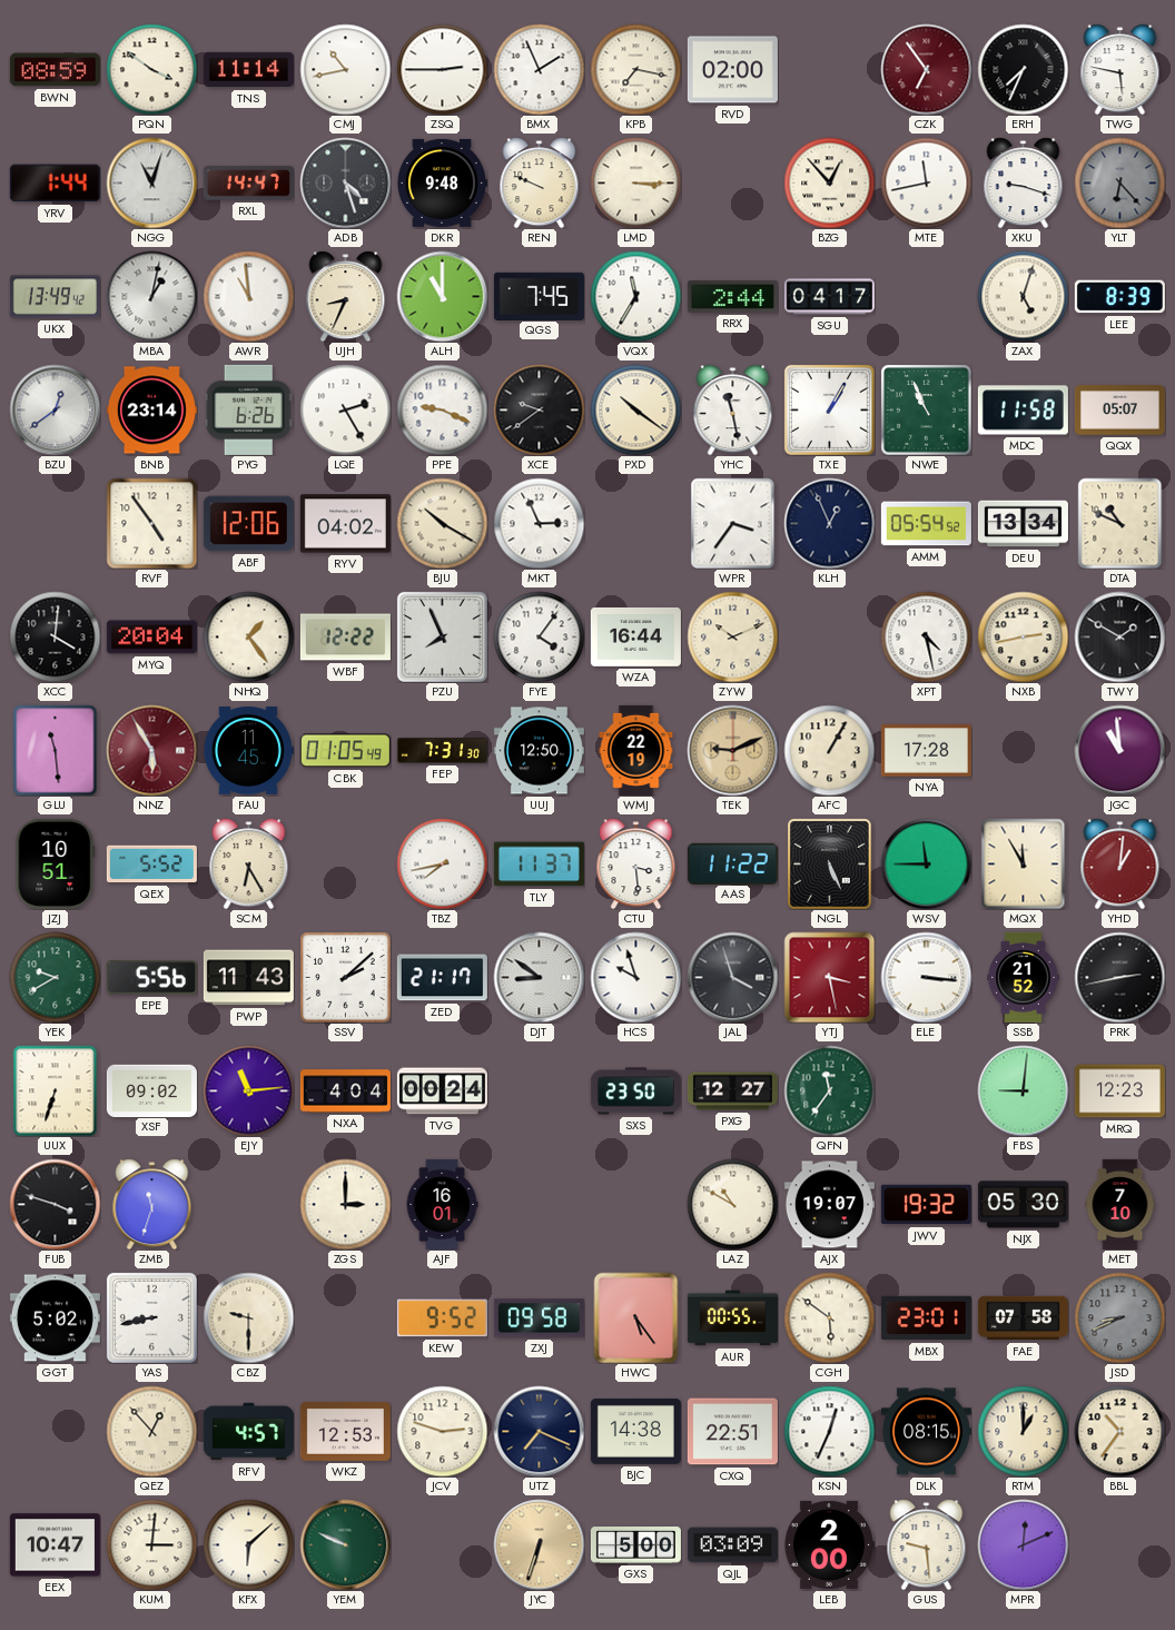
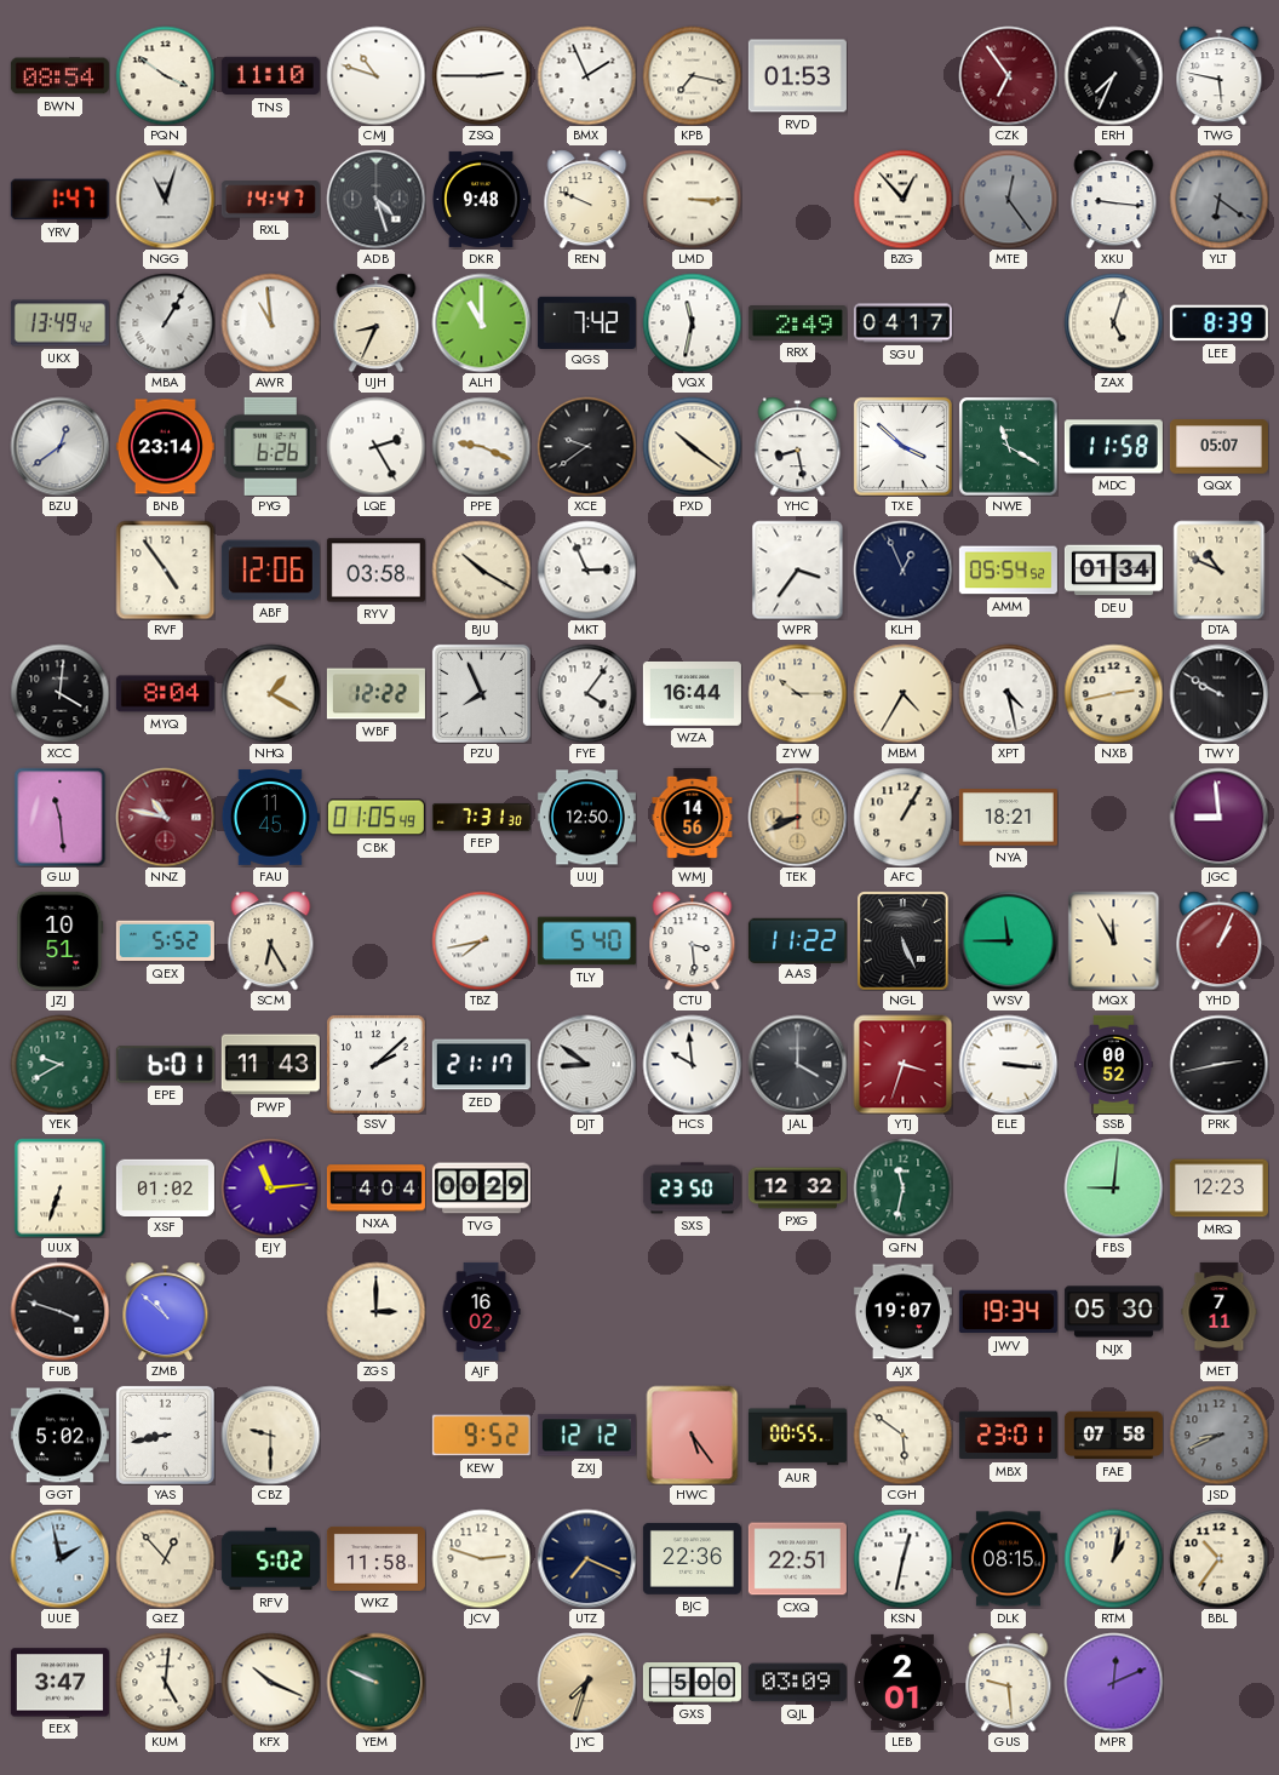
BWN: 08:59 -> 08:54 (59, 76)
TNS: 11:14 -> 11:10 (270, 76)
CMJ: 10:43 -> 10:48 (375, 75)
RVD: 02:00 -> 01:53 (797, 76)
YRV: 1:44 -> 1:47 (59, 200)
MTE: 11:43 -> 12:24 (1008, 199)
MTE dial: white -> grey (1008, 199)
XKU: 9:18 -> 9:16 (1114, 199)
YLT: 6:23 -> 6:21 (1218, 199)
MBA: 1:02 -> 1:05 (165, 322)
QGS: 7:45 -> 7:42 (586, 322)
VQX: 11:35 -> 11:32 (692, 322)
RRX: 2:44 -> 2:49 (797, 323)
YHC: 11:28 -> 8:28 (798, 446)
TXE: 1:05 -> 3:52 (902, 446)
NWE: 10:56 -> 11:20 (1008, 446)
RYV: 04:02 -> 03:58 (375, 571)
DEU: 13:34 -> 01:34 (1113, 571)
MYQ: 20:04 -> 8:04 (165, 694)
NHQ: 1:24 -> 1:20 (270, 693)
ZYW: 10:11 -> 10:15 (797, 693)
MBM: none -> 4:35 (902, 693)
TWY: 1:50 -> 9:50 (1218, 693)
NNZ: 5:55 -> 10:47 (165, 817)
WMJ: 22:19 -> 14:56 (693, 817)
TEK: 9:11 -> 8:41 (797, 817)
NYA: 17:28 -> 18:21 (1008, 818)
JGC: 10:59 -> 8:59 (1218, 817)
TLY: 11:37 -> 5:40 (586, 941)
YHD: 1:01 -> 1:04 (1220, 940)
EPE: 5:56 -> 6:01 (165, 1065)
HCS: 9:57 -> 9:59 (692, 1064)
JAL: 3:57 -> 4:00 (797, 1064)
YTJ: 3:28 -> 3:33 (902, 1064)
SSB: 21:52 -> 00:52 (1114, 1064)
XSF: 09:02 -> 01:02 (165, 1187)
TVG: 00:24 -> 00:29 (481, 1189)
PXG: 12:27 -> 12:32 (797, 1189)
QFN: 11:36 -> 11:32 (902, 1187)
ZMB: 11:33 -> 10:52 (166, 1311)
AJF: 16:01 -> 16:02 (481, 1311)
LAZ: 10:50 -> none (732, 1204)
JWV: 19:32 -> 19:34 (1008, 1312)
MET: 7:10 -> 7:11 (1220, 1311)
ZXJ: 09:58 -> 12:12 (586, 1436)
UUE: none -> 1:58 (59, 1558)
RFV: 4:57 -> 5:02 (270, 1559)
WKZ: 12:53 -> 11:58 (375, 1558)
BJC: 14:38 -> 22:36 (692, 1559)
KSN: 12:34 -> 12:32 (902, 1558)
RTM: 1:00 -> 1:02 (1113, 1558)
EEX: 10:47 -> 3:47 (59, 1683)
KUM: 3:01 -> 5:01 (165, 1682)
KFX: 6:08 -> 10:19 (270, 1682)
JYC: 6:33 -> 7:33 (586, 1682)
LEB: 2:00 -> 2:01 (902, 1682)
